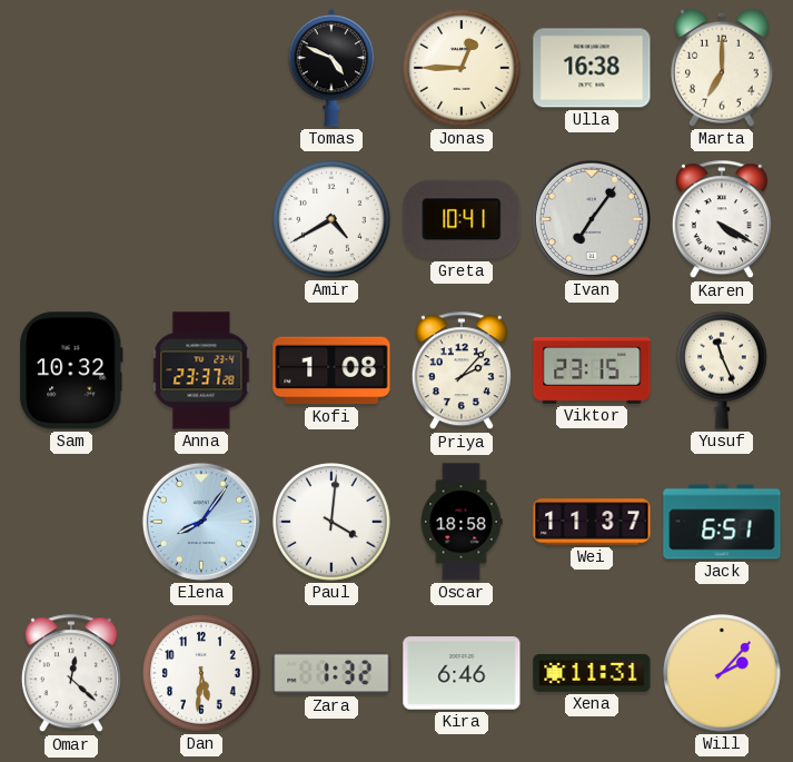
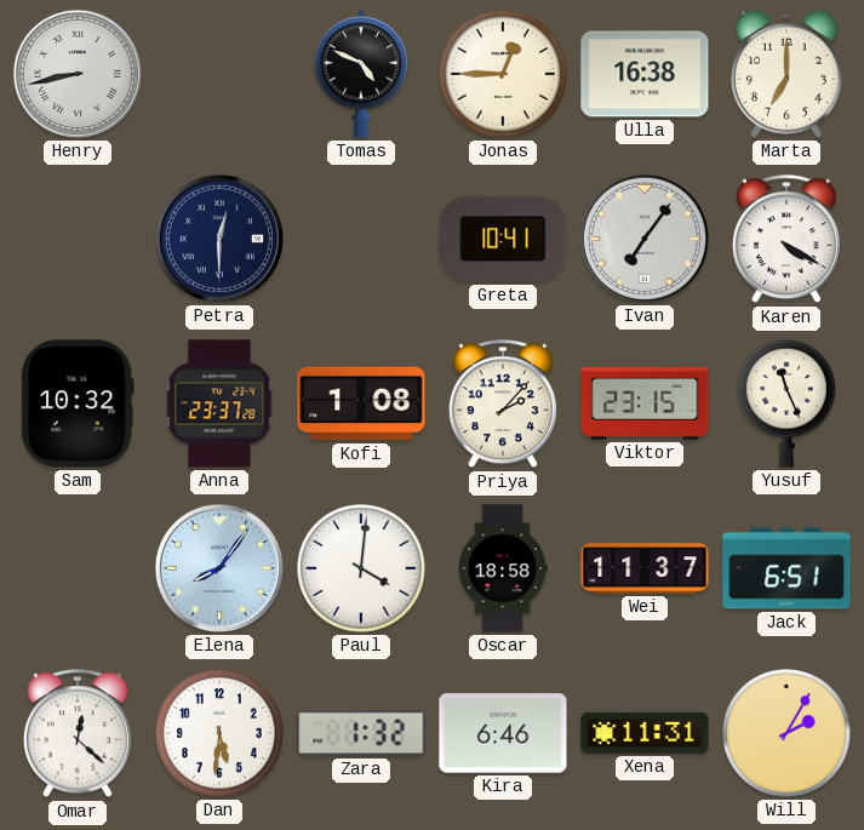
Henry: none -> 8:43 (78, 74)
Petra: none -> 12:30 (219, 239)
Amir: 4:40 -> none (333, 220)
Will: 2:07 -> 2:05 (788, 734)
